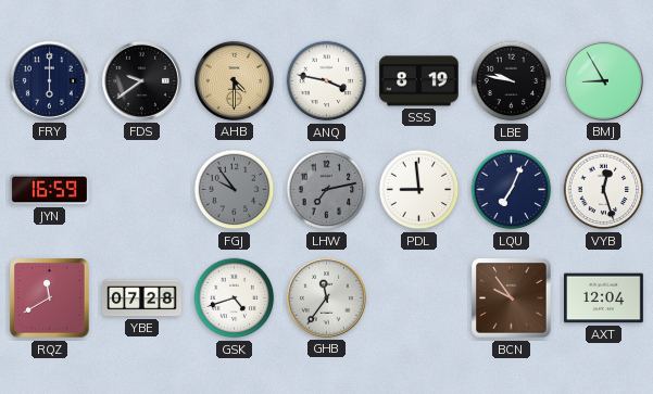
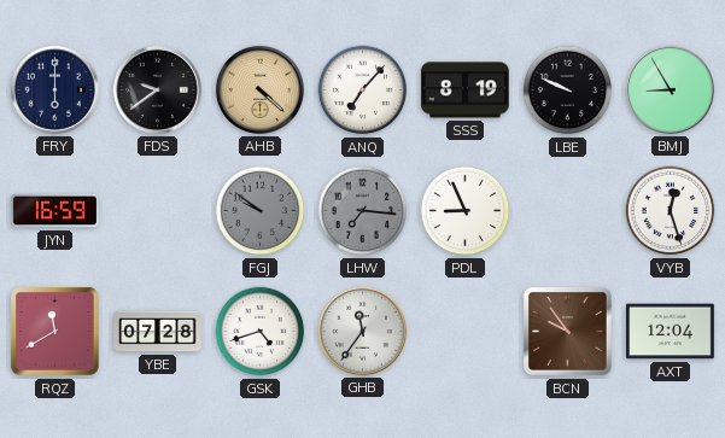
AHB: 4:30 -> 4:22 (259, 89)
ANQ: 3:47 -> 7:07 (363, 90)
LBE: 9:47 -> 9:49 (568, 90)
FGJ: 9:54 -> 9:51 (261, 211)
LHW: 7:13 -> 7:16 (363, 211)
PDL: 8:59 -> 8:56 (466, 211)
LQU: 7:04 -> none (512, 190)
